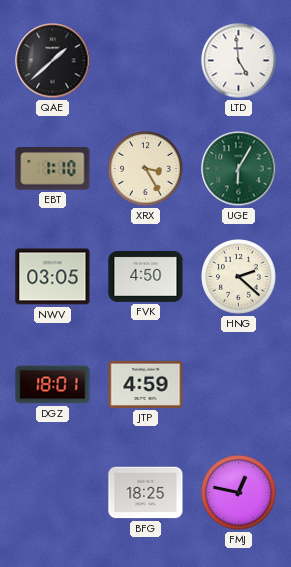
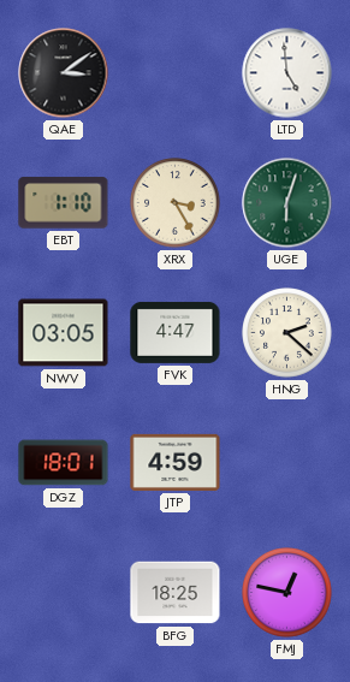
QAE: 1:38 -> 3:09 (64, 73)
UGE: 6:05 -> 6:03 (287, 203)
FVK: 4:50 -> 4:47 (176, 332)
